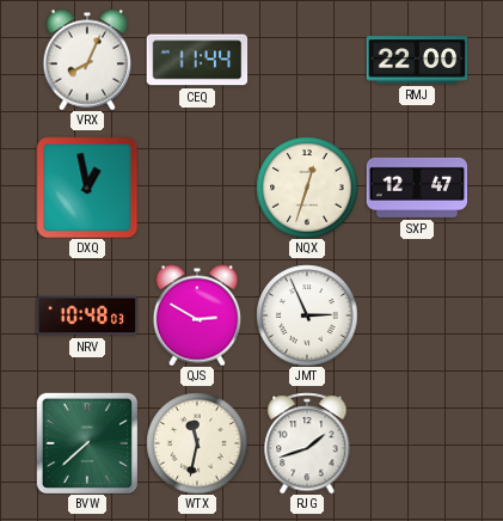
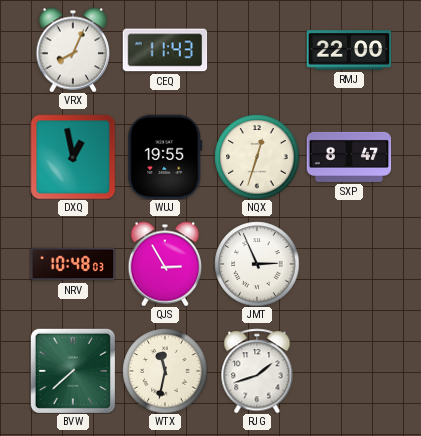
CEQ: 11:44 -> 11:43 (165, 50)
WUJ: none -> 19:55 (165, 157)
SXP: 12:47 -> 8:47 (349, 157)
QJS: 2:50 -> 2:55 (165, 264)
